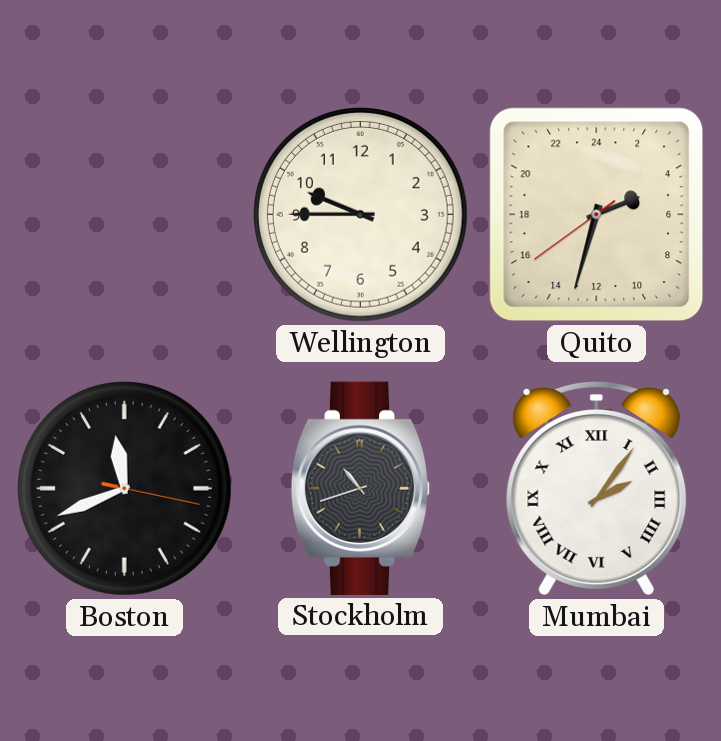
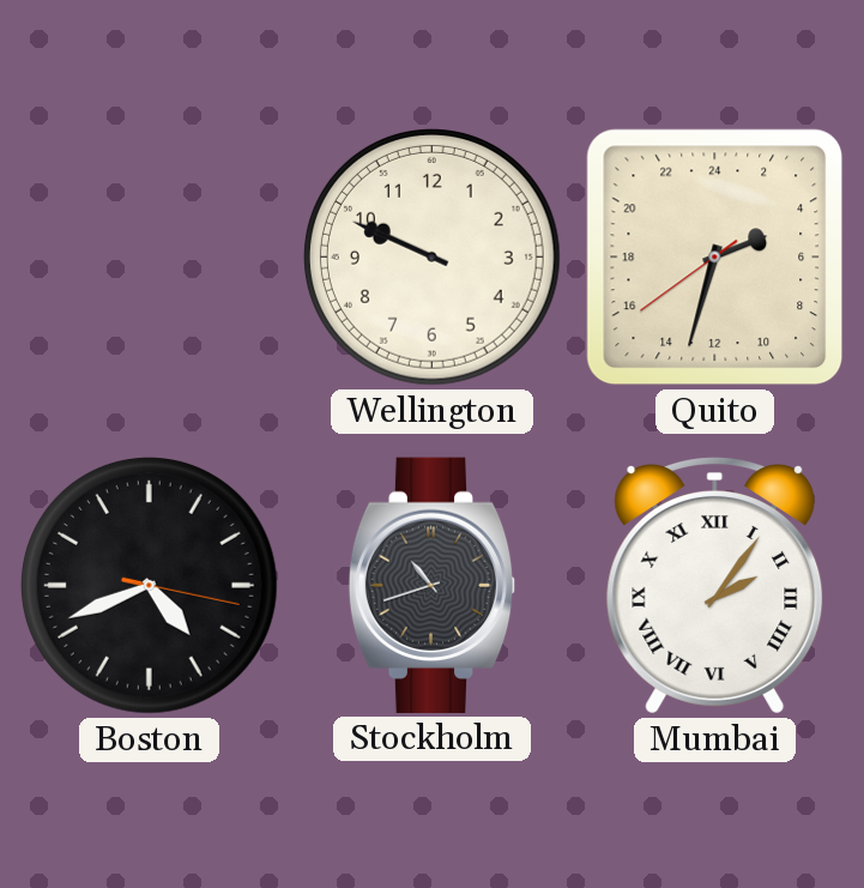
Wellington: 9:45 -> 9:49 (431, 256)
Boston: 11:41 -> 4:41 (149, 585)
